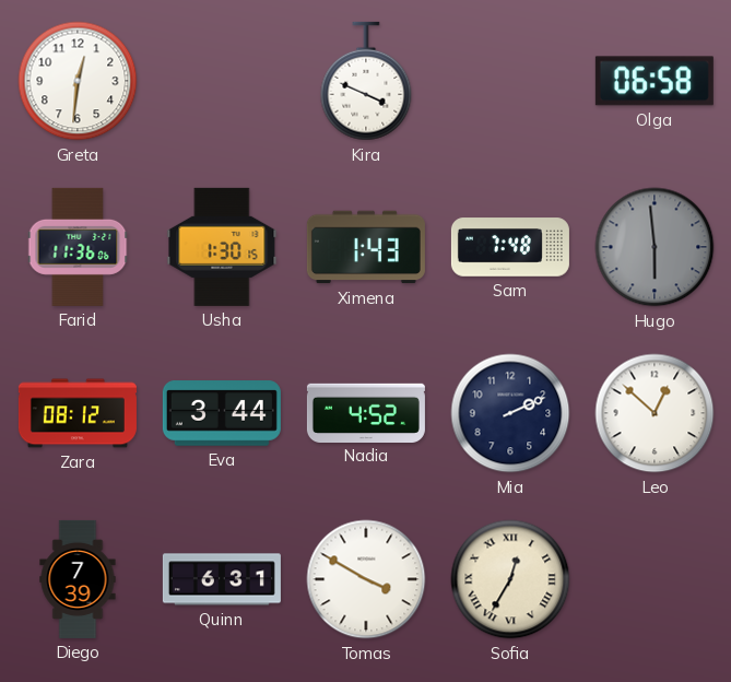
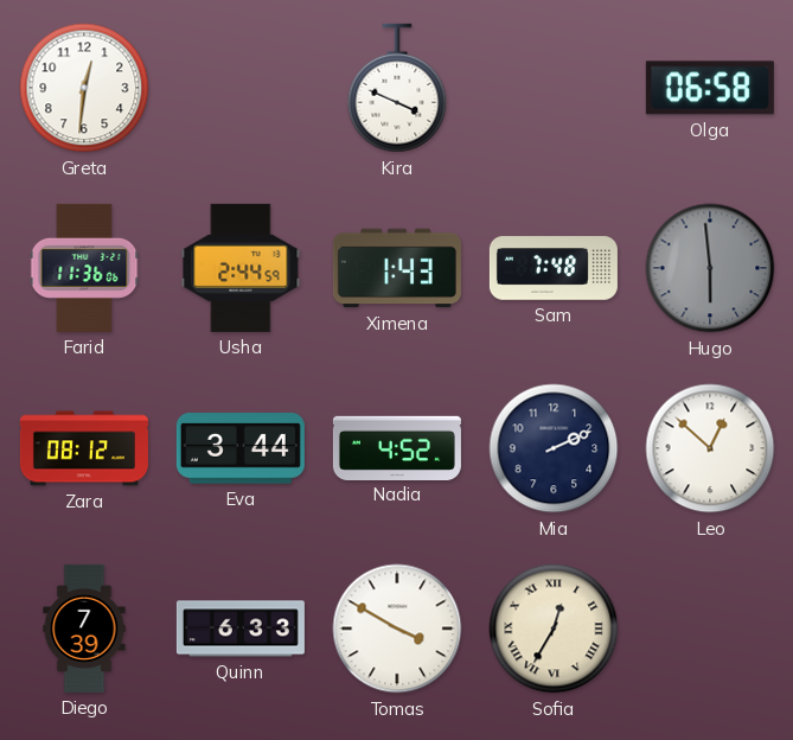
Usha: 1:30 -> 2:44 (241, 268)
Quinn: 6:31 -> 6:33 (241, 629)
